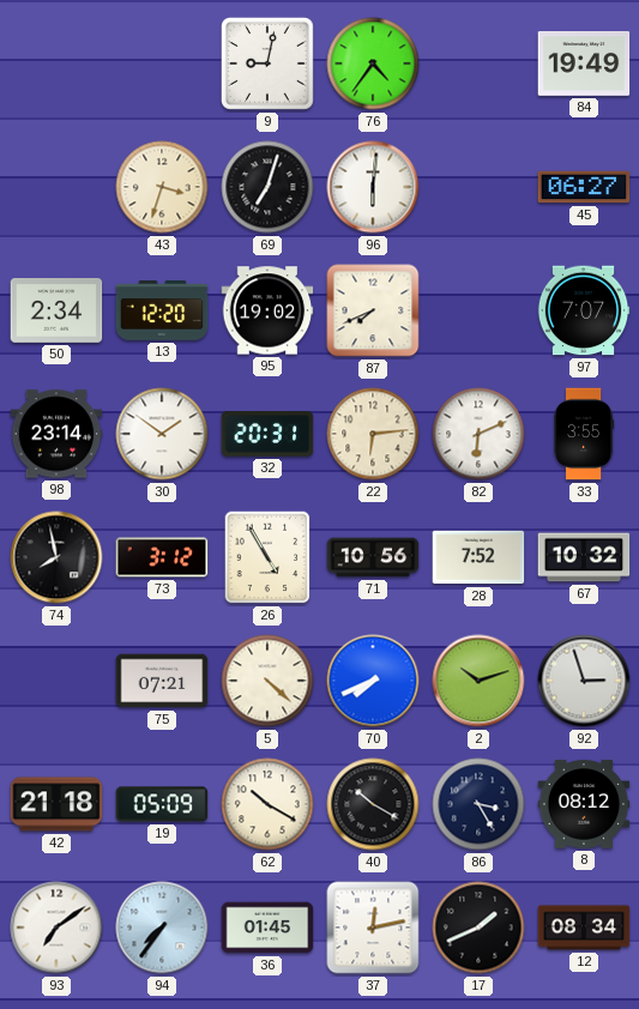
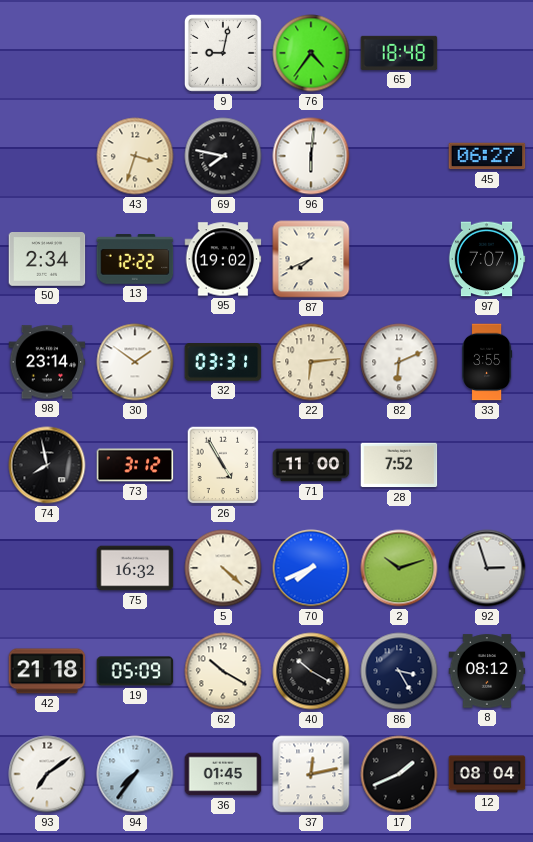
65: none -> 18:48 (399, 53)
84: 19:49 -> none (584, 65)
69: 7:03 -> 7:47 (223, 156)
13: 12:20 -> 12:22 (135, 259)
32: 20:31 -> 03:31 (223, 362)
71: 10:56 -> 11:00 (311, 465)
67: 10:32 -> none (584, 557)
75: 07:21 -> 16:32 (135, 568)
12: 08:34 -> 08:04 (487, 774)
